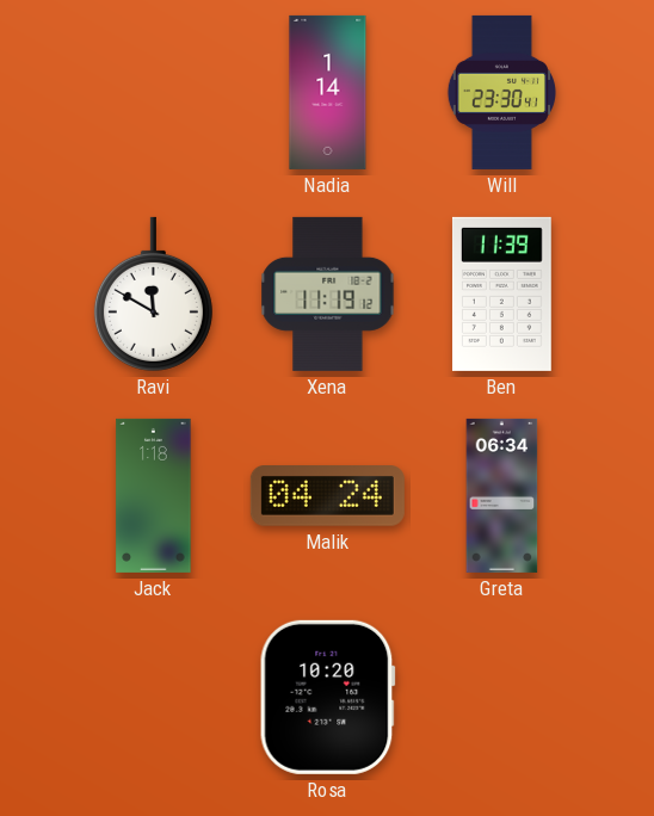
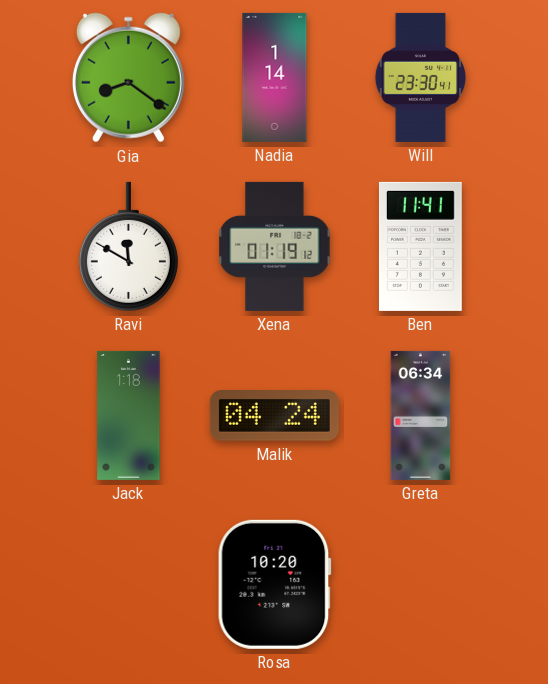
Gia: none -> 8:21 (128, 78)
Xena: 11:19 -> 01:19 (275, 246)
Ben: 11:39 -> 11:41 (420, 246)
